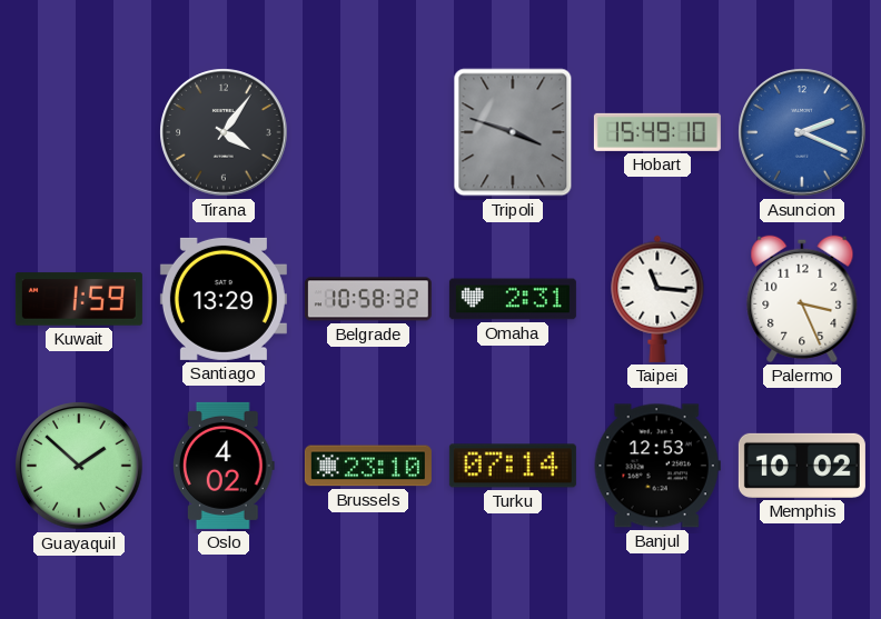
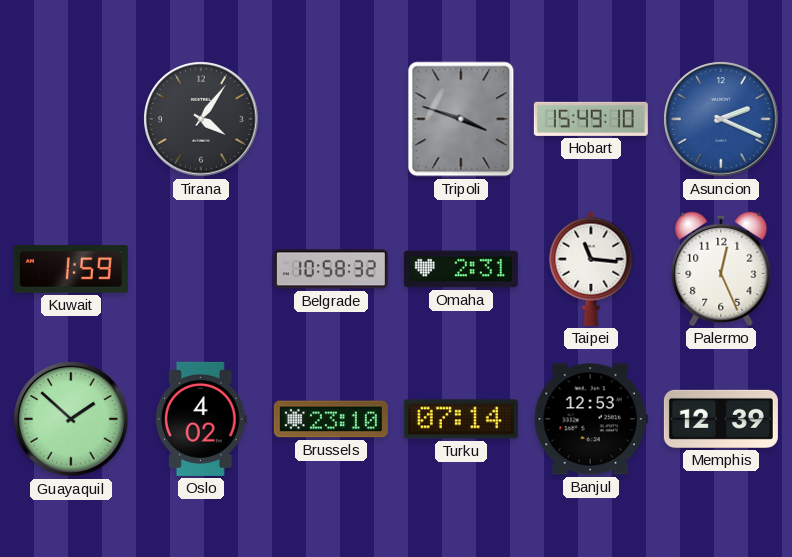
Santiago: 13:29 -> none (224, 299)
Palermo: 3:26 -> 12:26 (721, 269)
Memphis: 10:02 -> 12:39 (721, 419)
